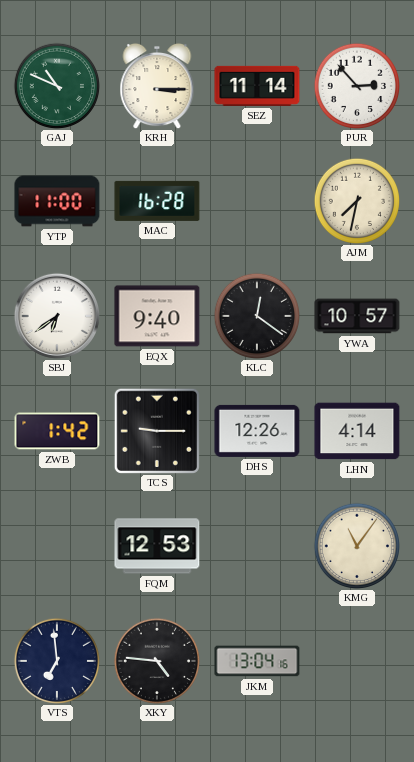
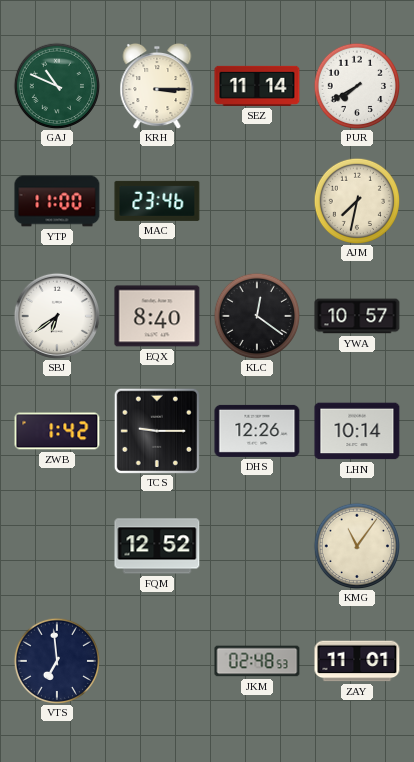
PUR: 2:53 -> 7:40 (356, 85)
MAC: 16:28 -> 23:46 (157, 201)
EQX: 9:40 -> 8:40 (157, 316)
LHN: 4:14 -> 10:14 (357, 431)
FQM: 12:53 -> 12:52 (157, 546)
XKY: 4:46 -> none (156, 660)
JKM: 13:04 -> 02:48 (257, 661)
ZAY: none -> 11:01 (357, 661)
